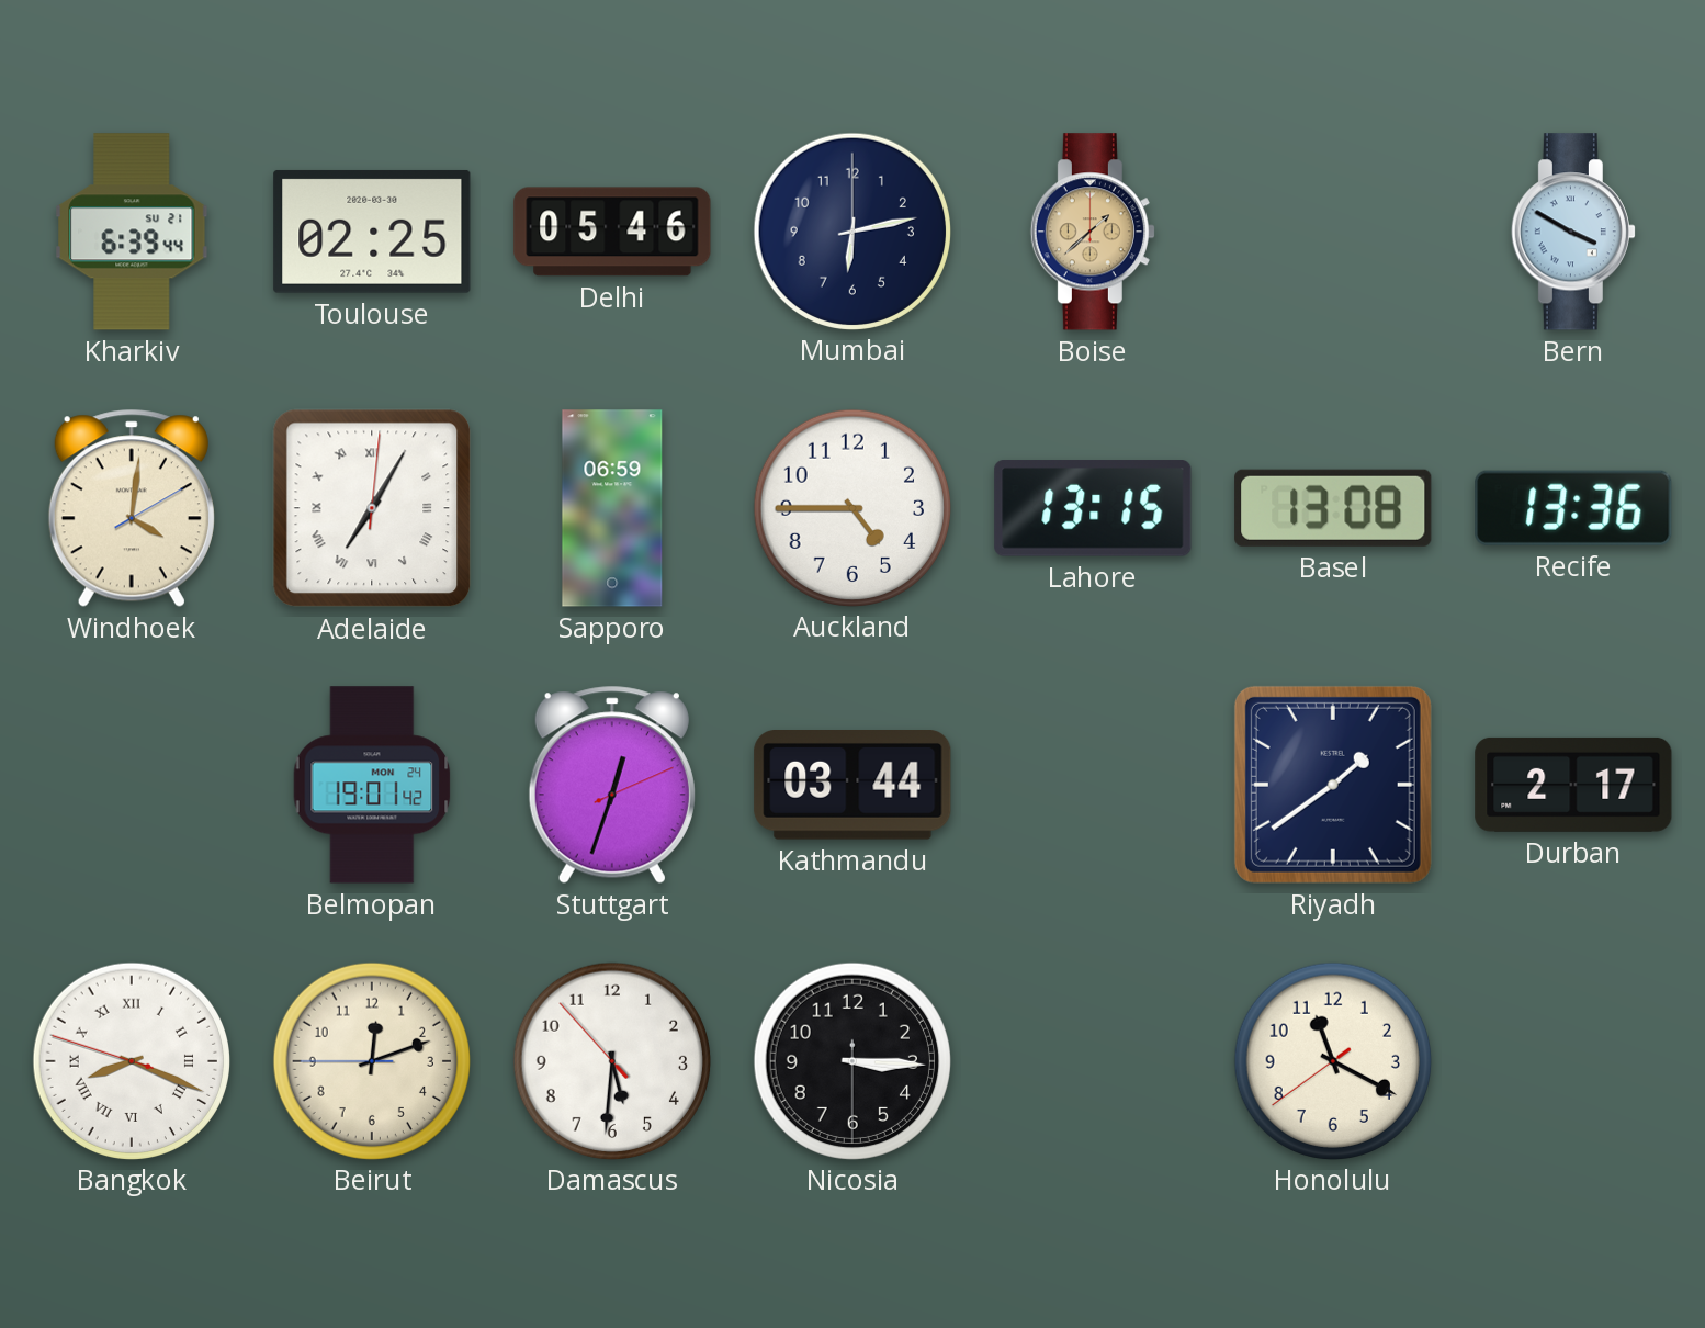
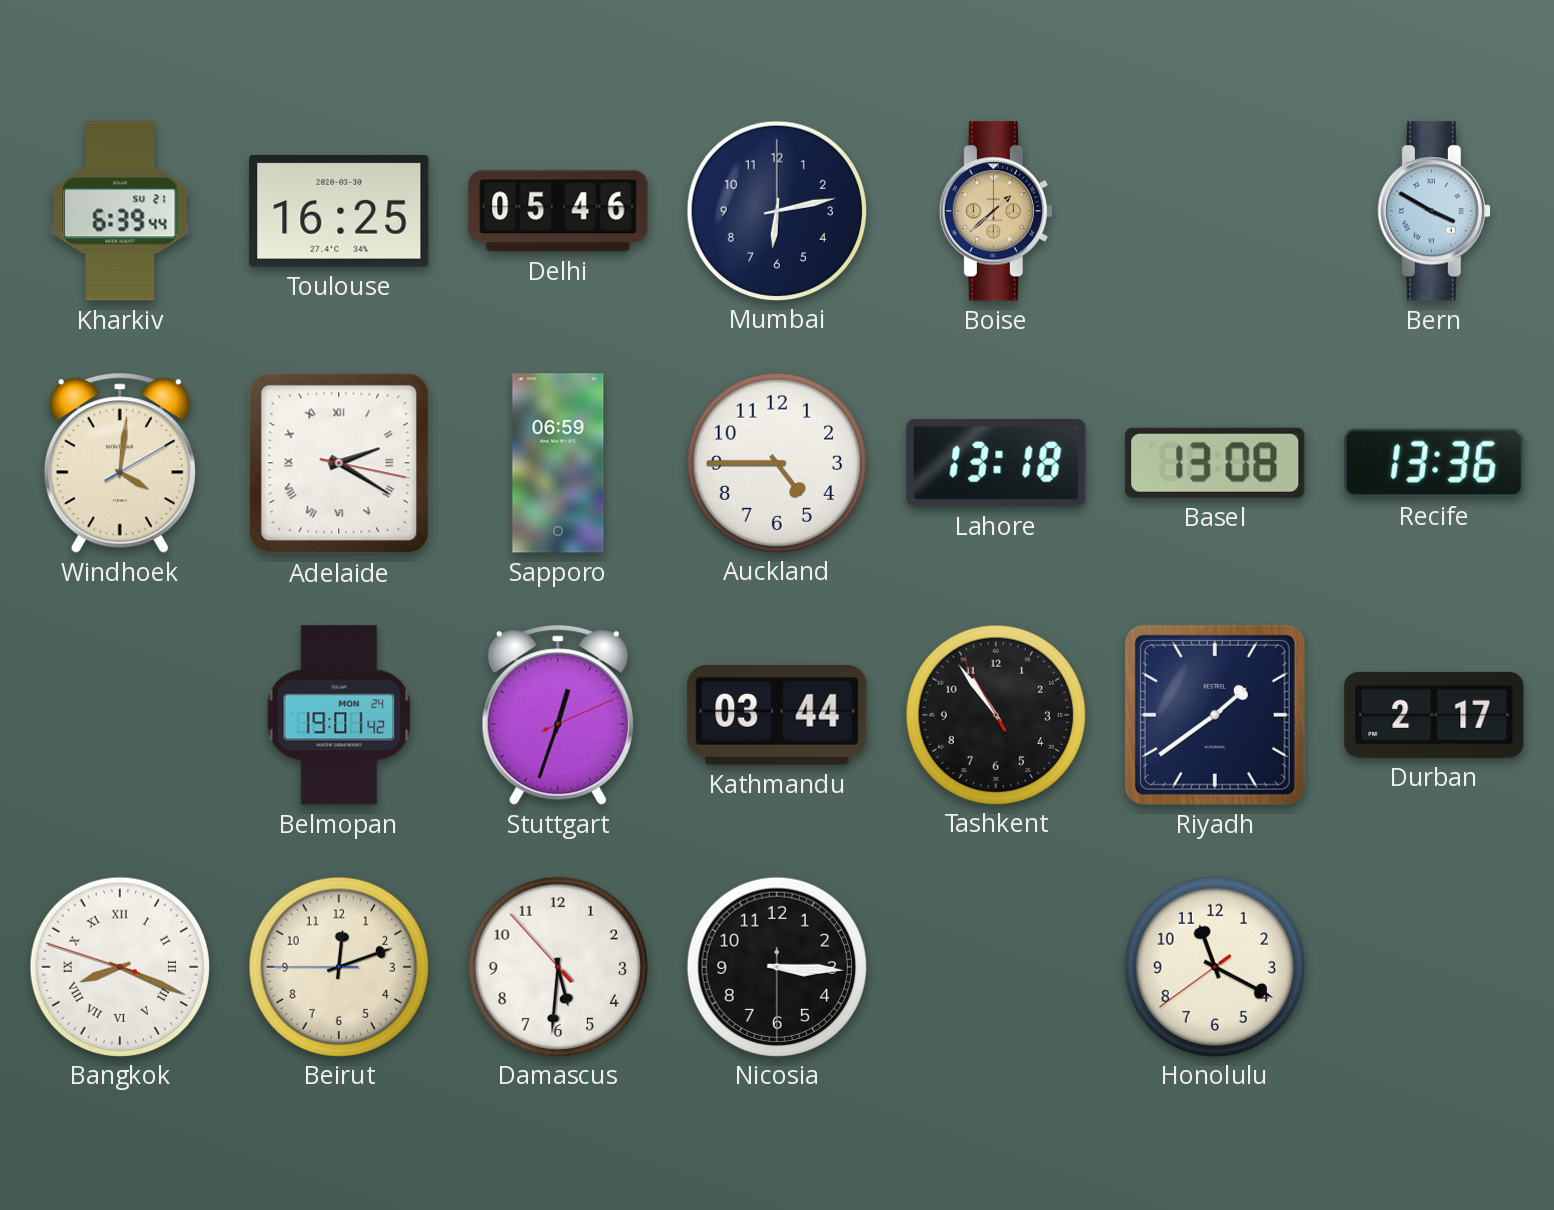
Toulouse: 02:25 -> 16:25 (339, 211)
Adelaide: 7:05 -> 2:20 (339, 463)
Lahore: 13:15 -> 13:18 (996, 463)
Tashkent: none -> 10:53 (995, 714)
